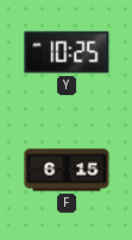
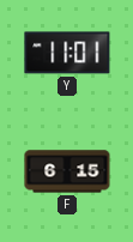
Y: 10:25 -> 11:01 (67, 53)
